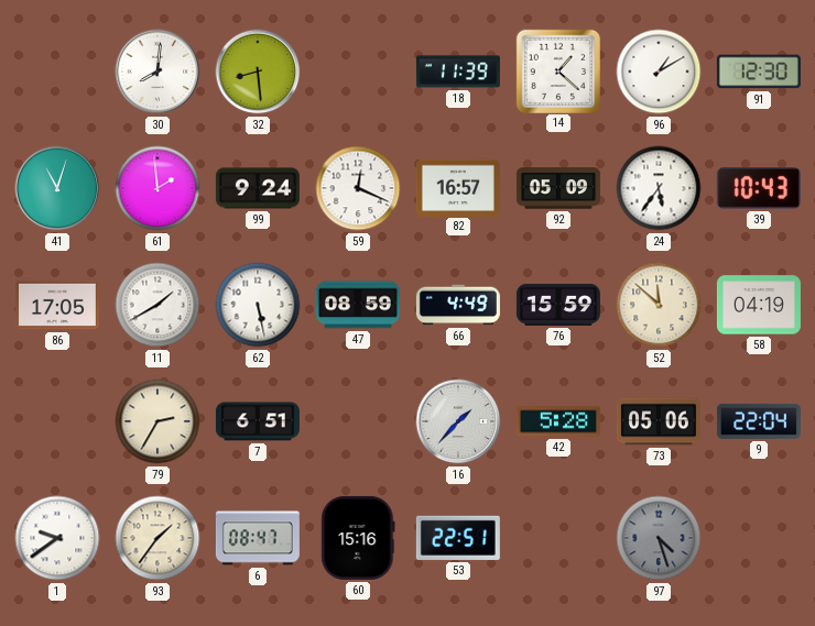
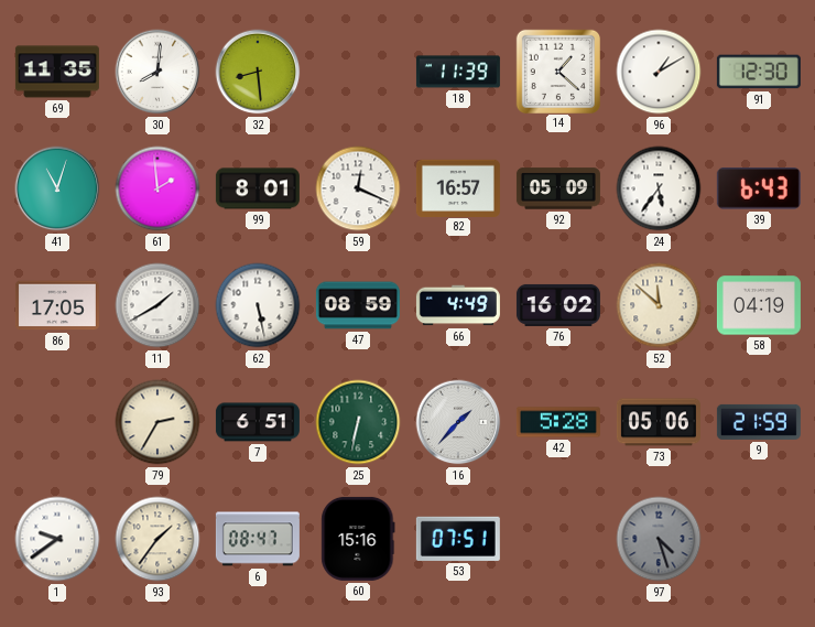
69: none -> 11:35 (57, 72)
99: 9:24 -> 8:01 (258, 188)
39: 10:43 -> 6:43 (759, 190)
76: 15:59 -> 16:02 (558, 305)
25: none -> 6:32 (358, 422)
9: 22:04 -> 21:59 (759, 422)
53: 22:51 -> 07:51 (458, 539)
